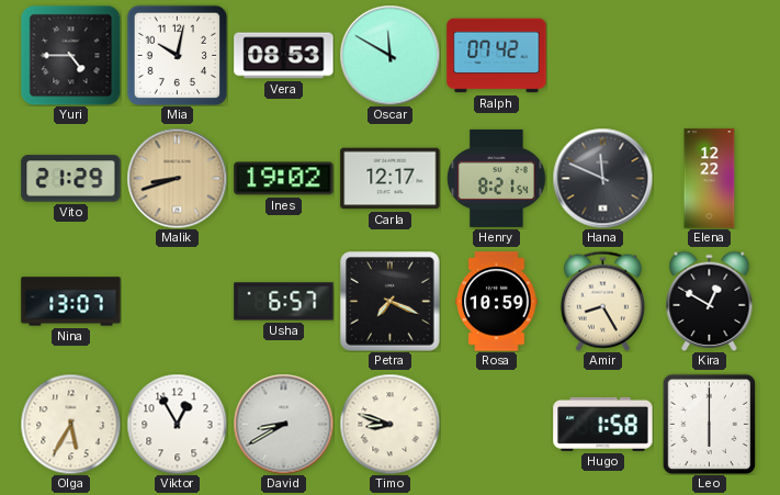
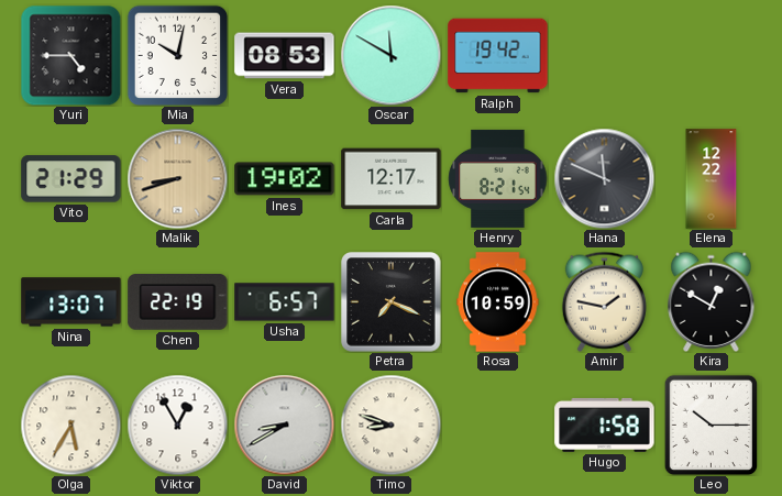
Ralph: 07:42 -> 19:42 (498, 56)
Chen: none -> 22:19 (178, 302)
Amir: 8:25 -> 1:47 (604, 301)
Leo: 6:00 -> 10:15 (712, 425)
